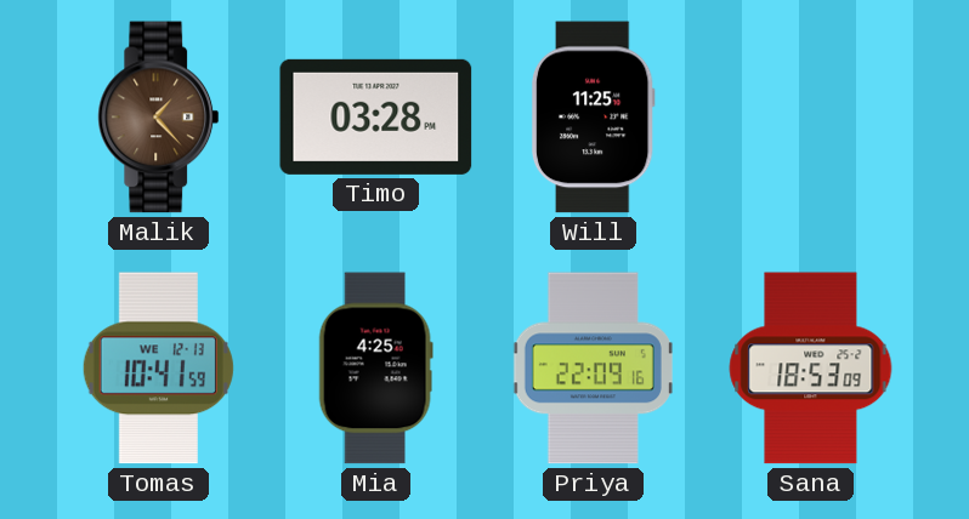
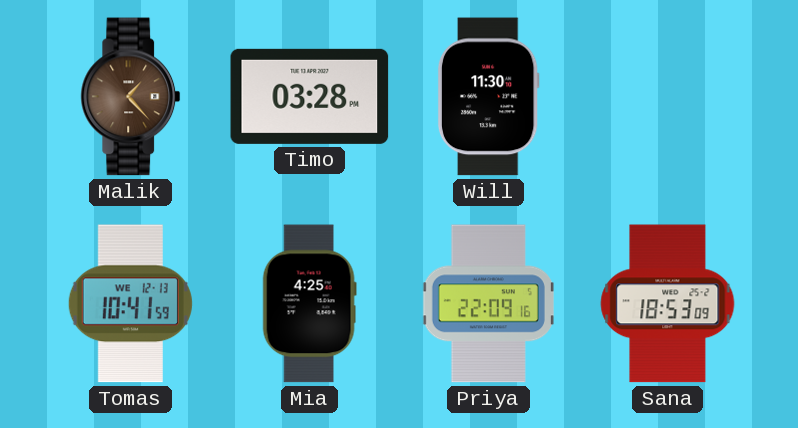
Will: 11:25 -> 11:30 (488, 97)
